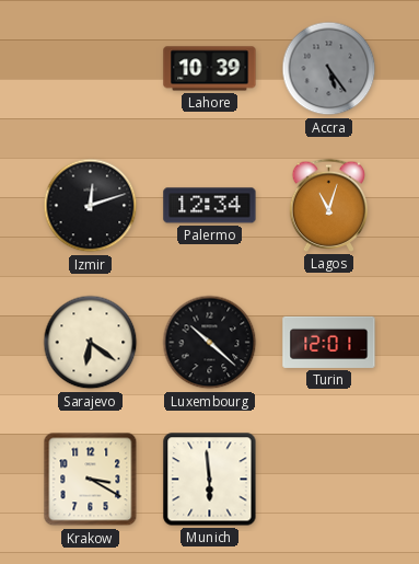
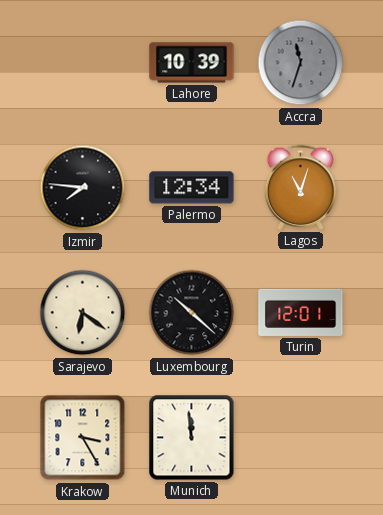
Accra: 5:24 -> 11:33 (301, 63)
Izmir: 12:12 -> 7:46 (83, 188)
Krakow: 3:20 -> 3:25 (83, 438)
Munich: 5:59 -> 11:59 (192, 438)
